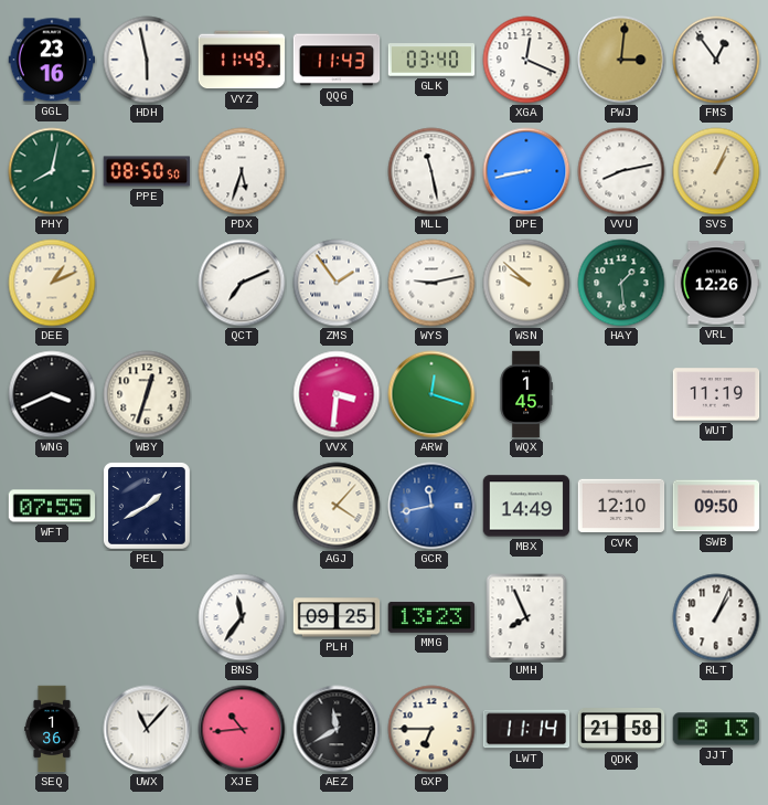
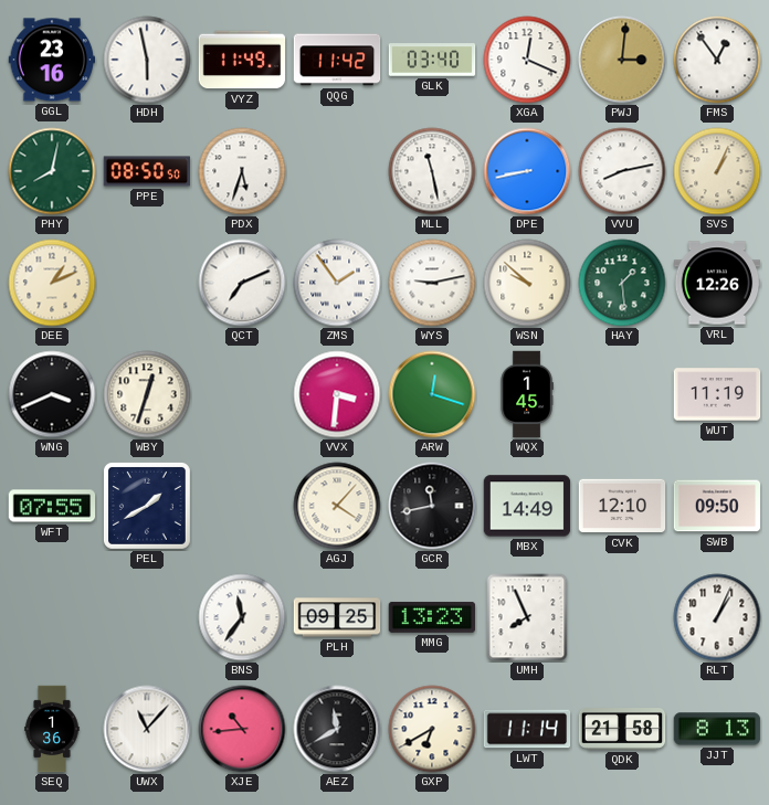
QQG: 11:43 -> 11:42 (337, 60)
GCR dial: blue -> black (432, 506)
GXP: 6:45 -> 6:40 (432, 729)
